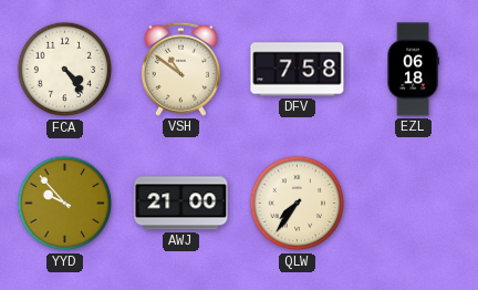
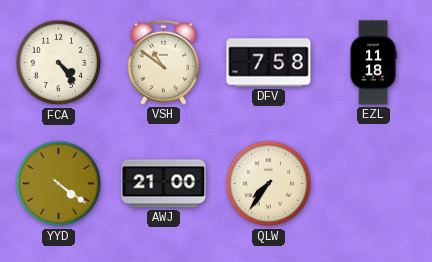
EZL: 06:18 -> 11:18 (373, 63)
YYD: 9:53 -> 4:21 (59, 184)
